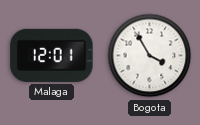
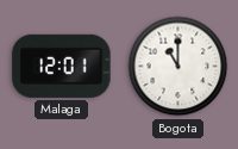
Bogota: 3:55 -> 11:00 (178, 67)
